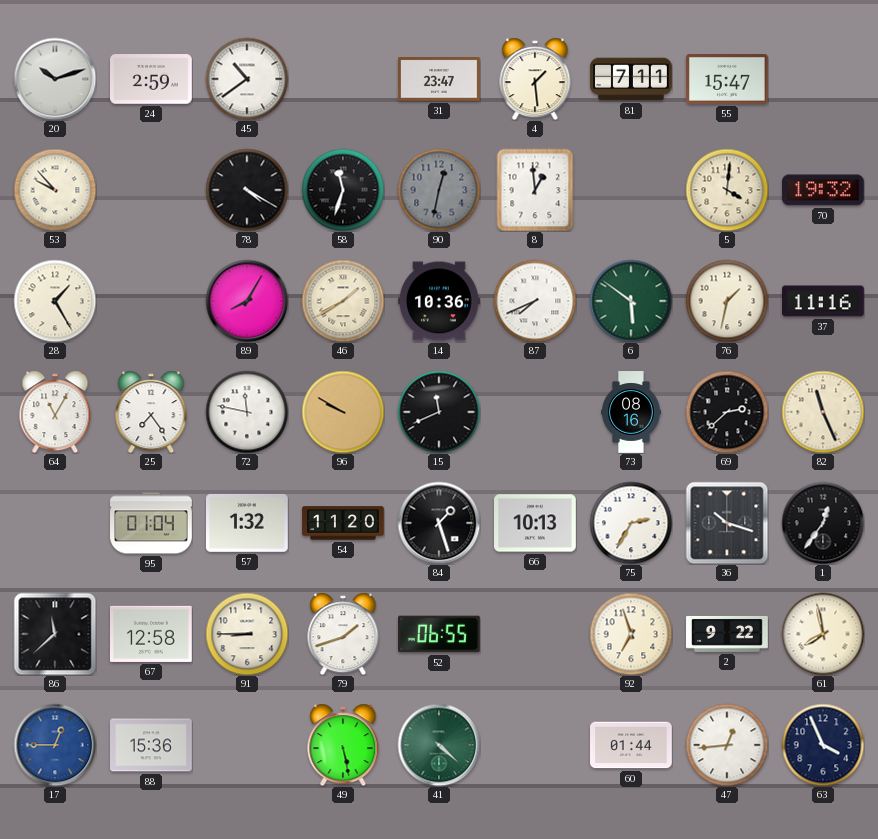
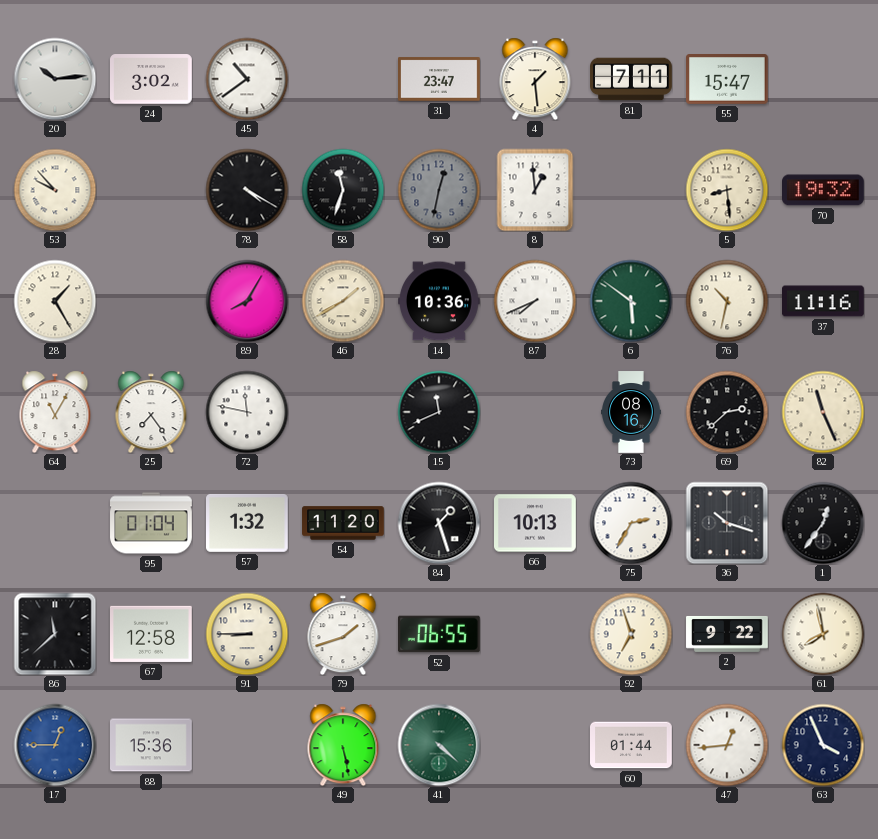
20: 10:12 -> 10:14 (55, 79)
24: 2:59 -> 3:02 (152, 79)
5: 4:01 -> 8:29 (727, 190)
76: 1:32 -> 10:32 (727, 301)
96: 9:50 -> none (343, 412)
